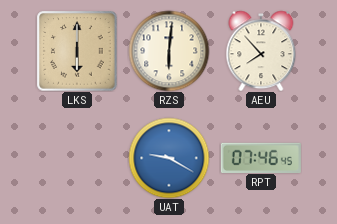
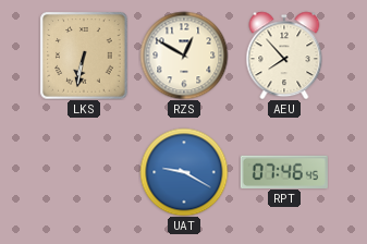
LKS: 6:00 -> 6:32 (84, 56)
RZS: 6:01 -> 12:50 (184, 56)
